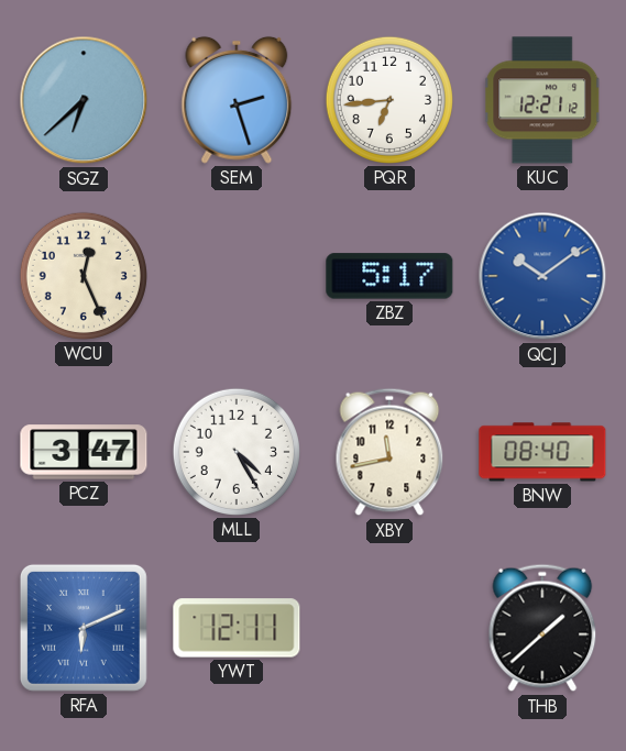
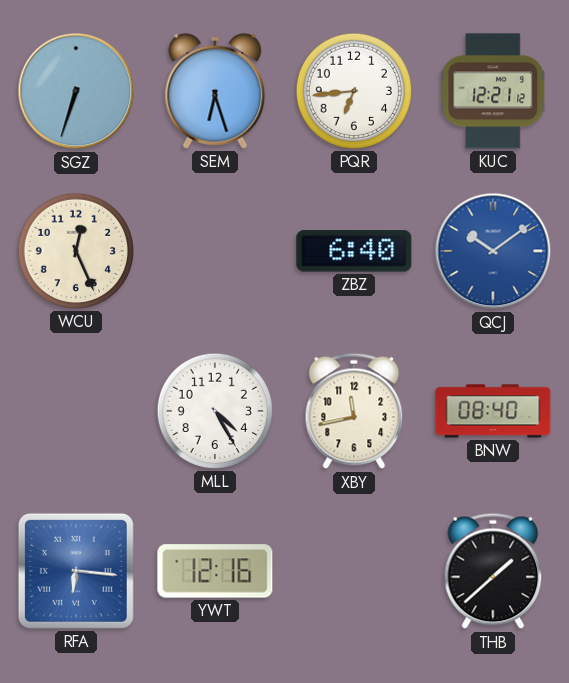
SGZ: 6:38 -> 6:33 (76, 91)
SEM: 2:27 -> 6:27 (215, 91)
ZBZ: 5:17 -> 6:40 (354, 251)
PCZ: 3:47 -> none (84, 452)
RFA: 6:11 -> 6:16 (76, 571)
YWT: 12:11 -> 12:16 (215, 571)
